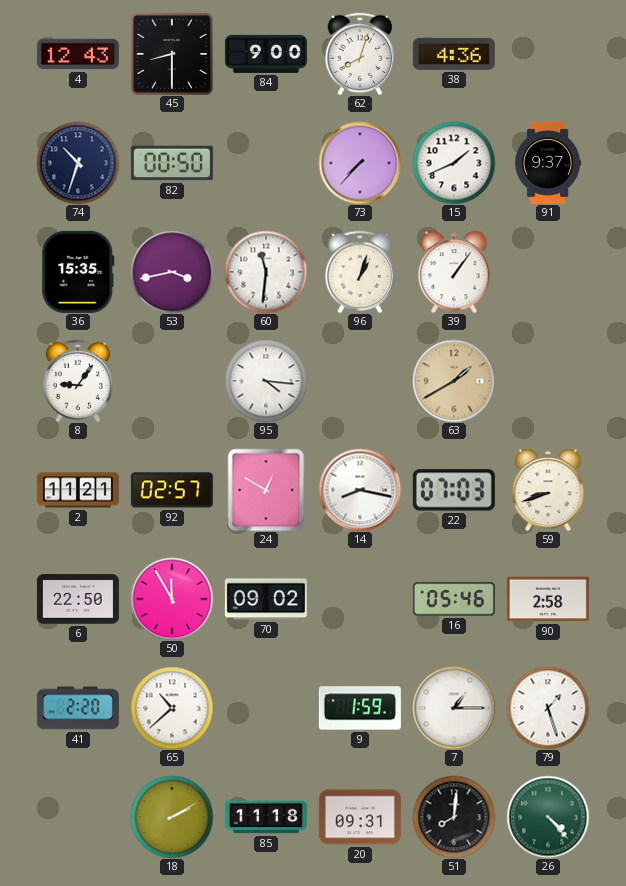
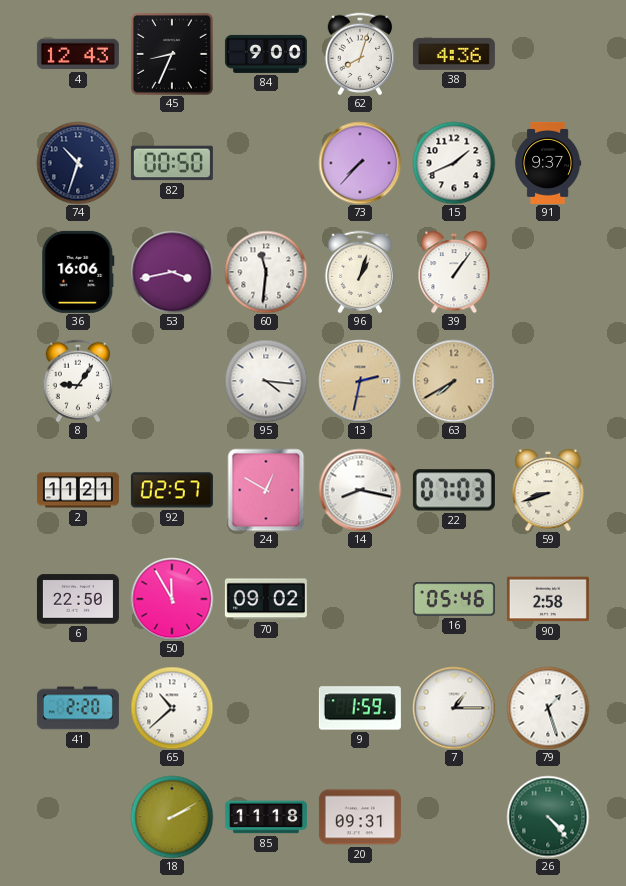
45: 8:30 -> 8:34 (172, 54)
36: 15:35 -> 16:06 (78, 272)
13: none -> 2:32 (360, 381)
63: 1:40 -> 7:40 (454, 381)
51: 8:01 -> none (454, 817)
